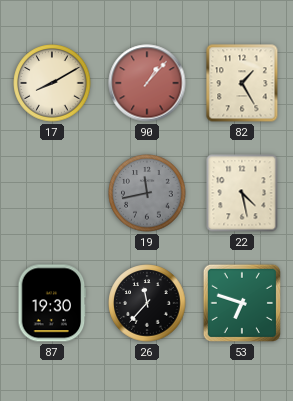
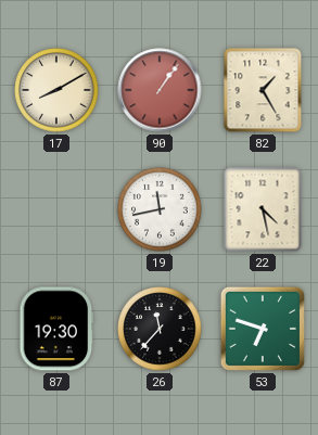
90: 1:07 -> 1:06 (160, 90)
19 dial: grey -> white (160, 209)
